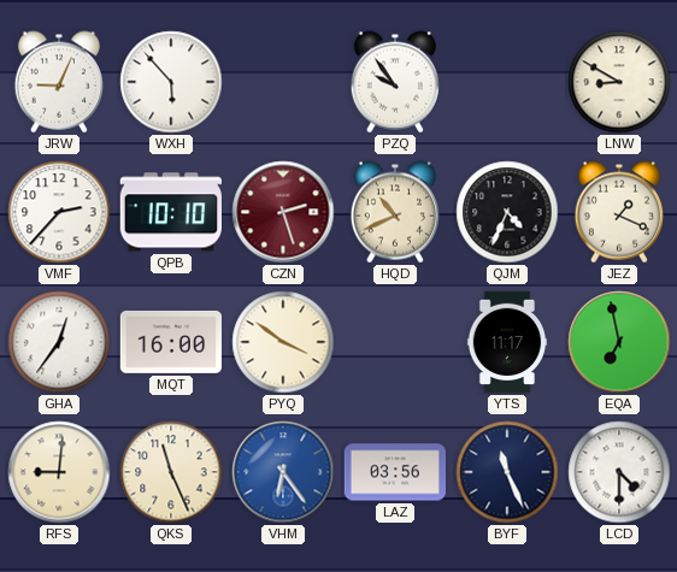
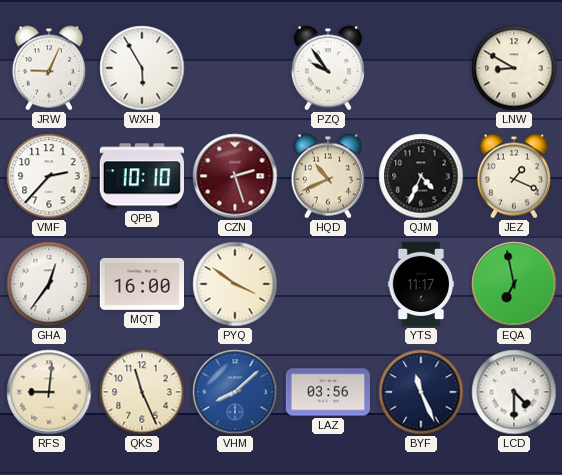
WXH: 5:53 -> 5:55 (142, 68)
VHM: 6:24 -> 8:08 (235, 392)
